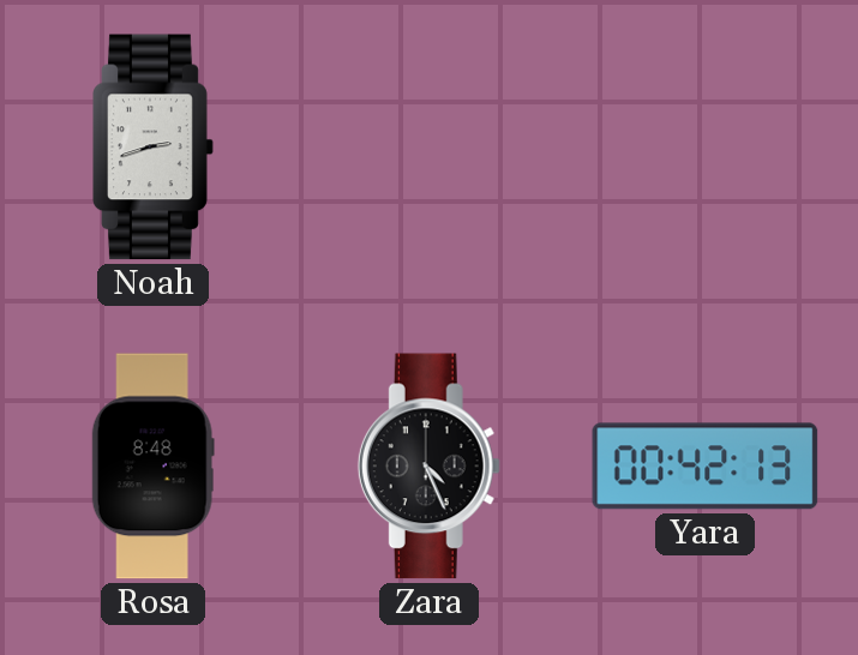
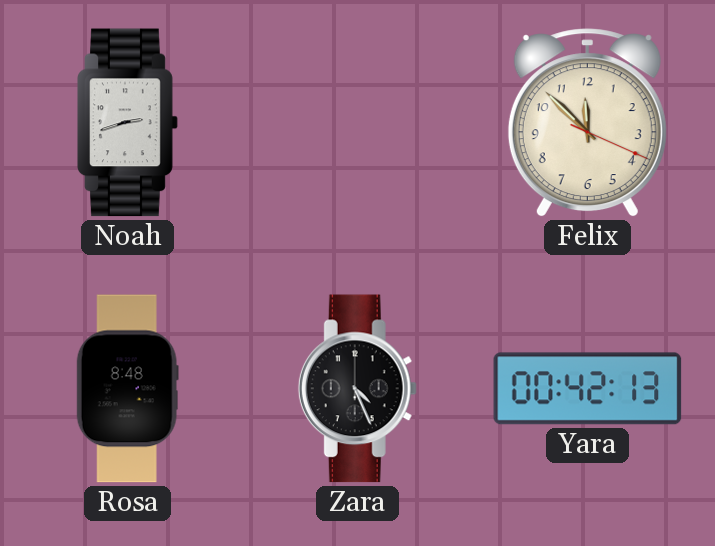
Felix: none -> 11:52 (587, 123)
